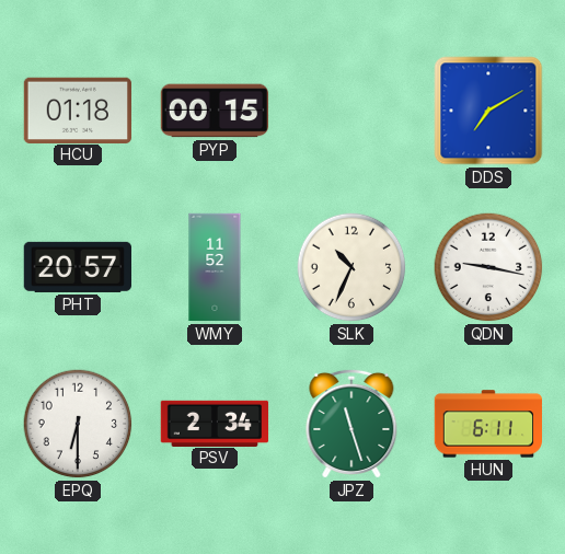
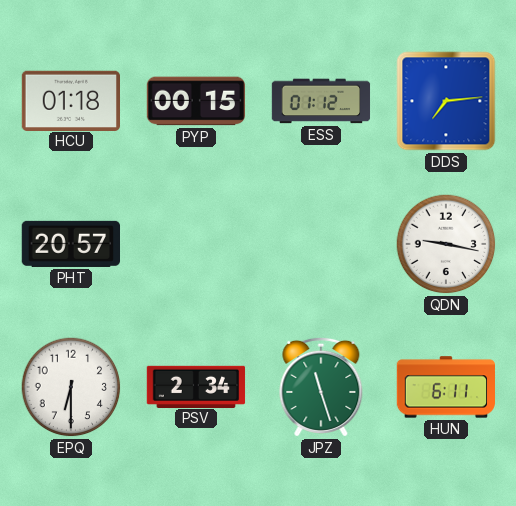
ESS: none -> 01:12 (321, 101)
DDS: 7:10 -> 7:14 (446, 101)
WMY: 11:52 -> none (215, 267)
SLK: 10:34 -> none (351, 267)
